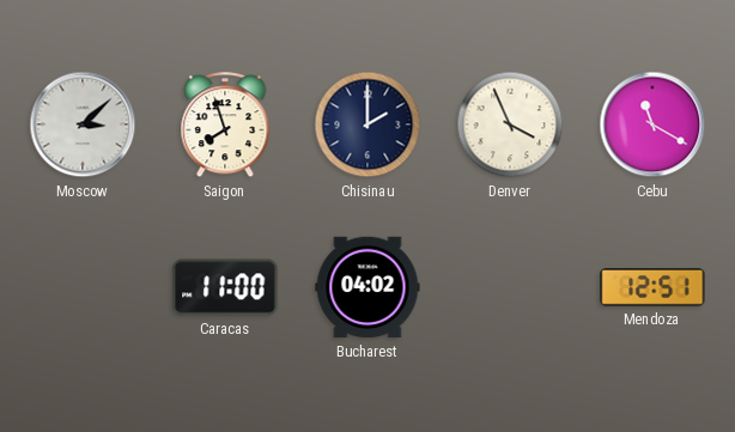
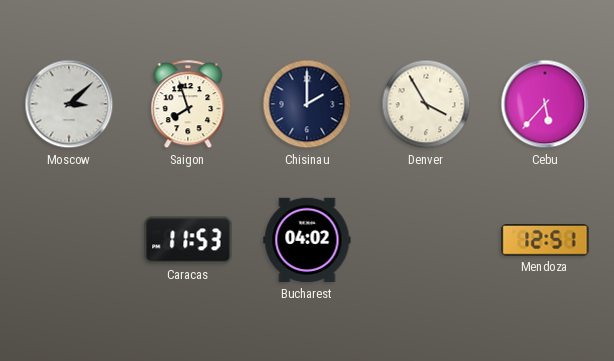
Denver: 3:56 -> 3:55 (426, 104)
Cebu: 11:20 -> 5:37 (545, 104)
Caracas: 11:00 -> 11:53 (188, 240)
